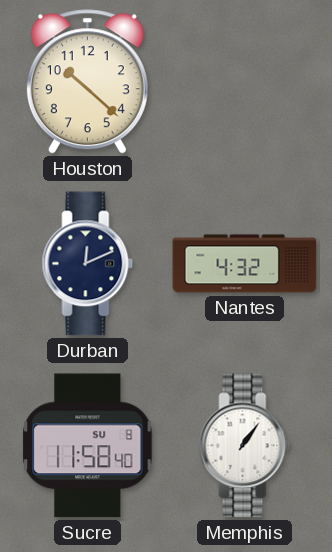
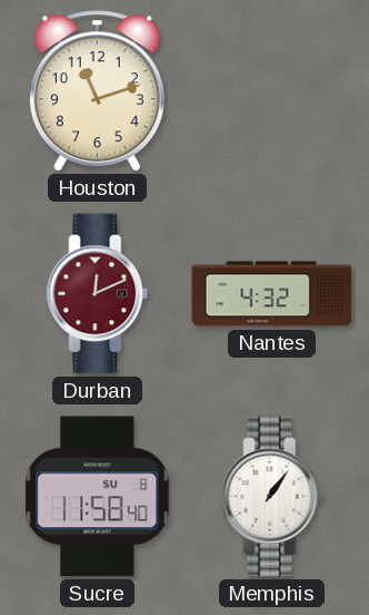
Houston: 10:22 -> 11:12 (97, 91)
Durban dial: navy -> burgundy (98, 294)
